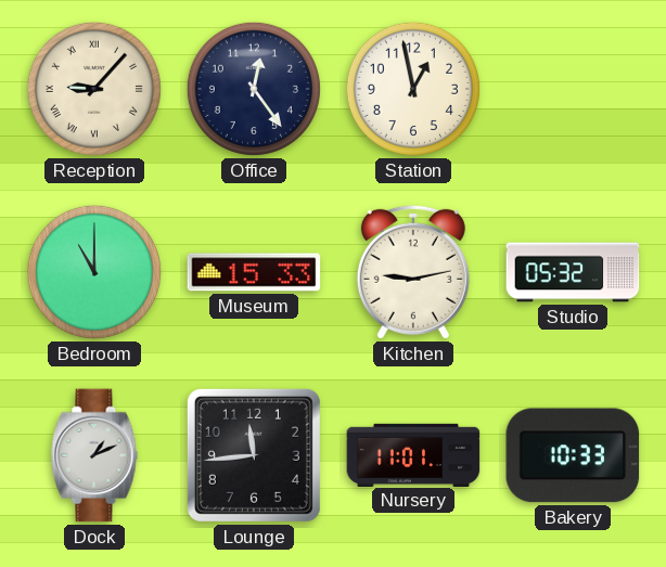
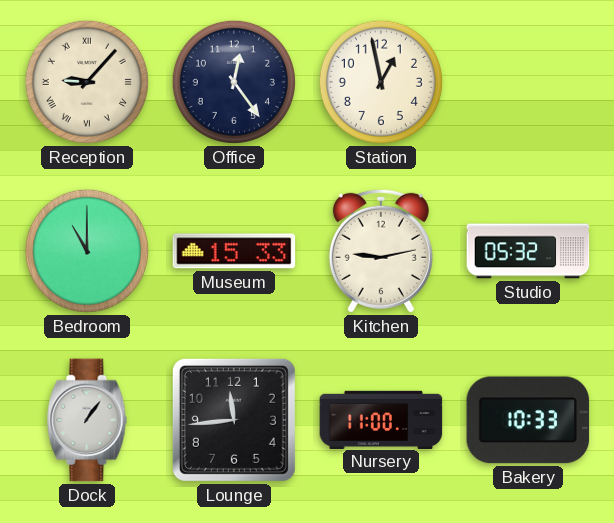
Dock: 1:11 -> 1:06 (87, 420)
Nursery: 11:01 -> 11:00 (381, 419)
